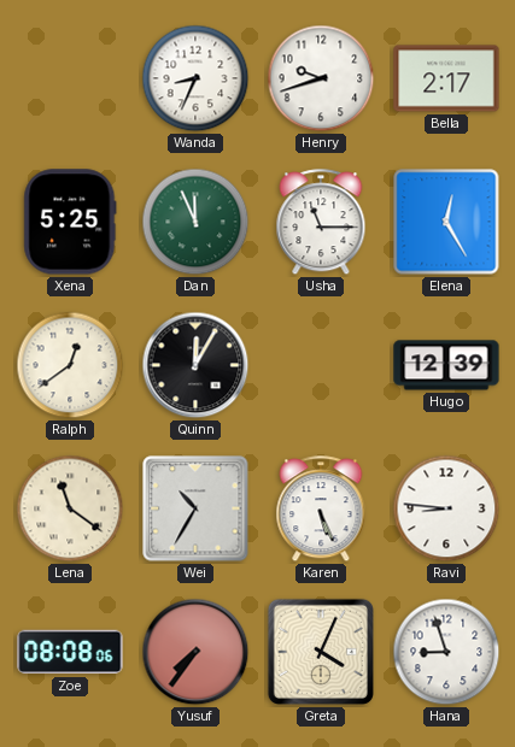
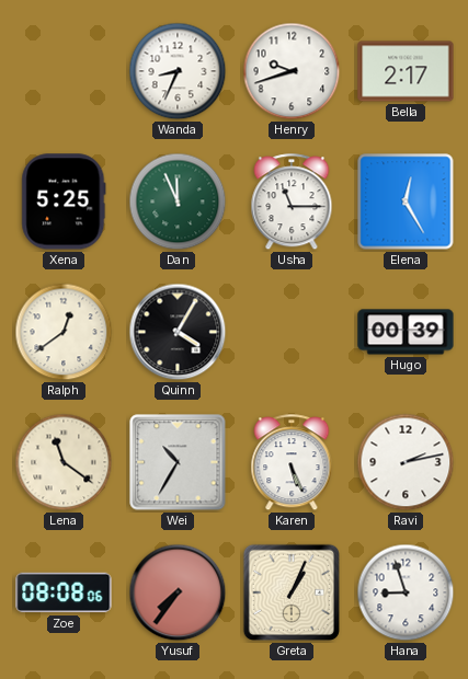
Quinn: 12:05 -> 4:05 (178, 332)
Hugo: 12:39 -> 00:39 (406, 332)
Ravi: 8:46 -> 2:13 (406, 462)
Greta: 4:04 -> 1:04 (292, 592)
